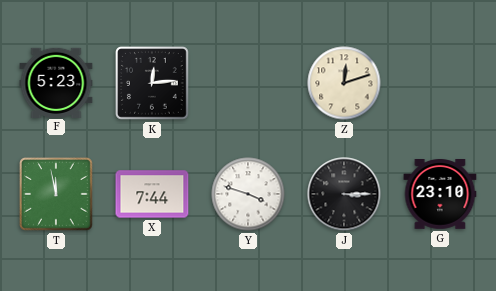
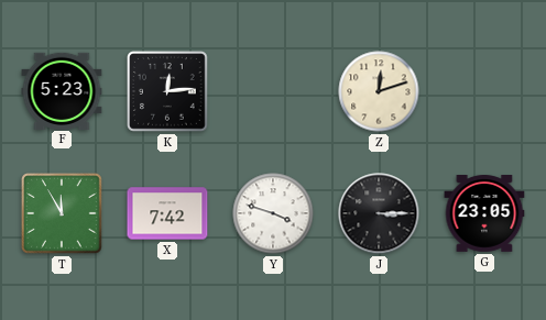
T: 11:58 -> 11:55 (63, 214)
X: 7:44 -> 7:42 (167, 213)
G: 23:10 -> 23:05 (484, 214)
